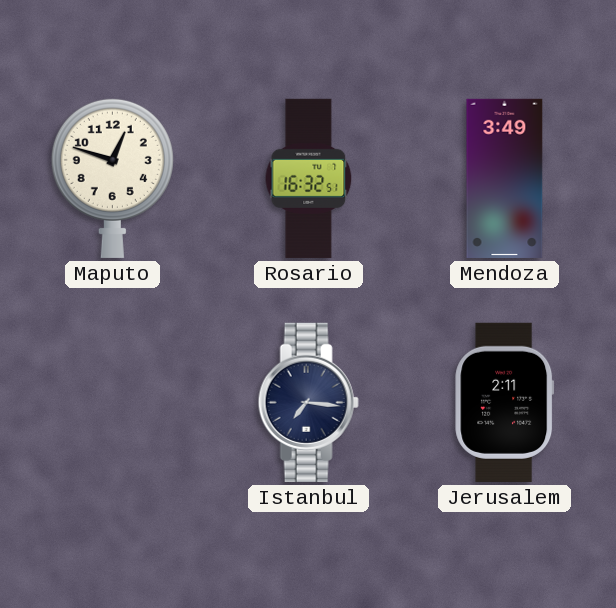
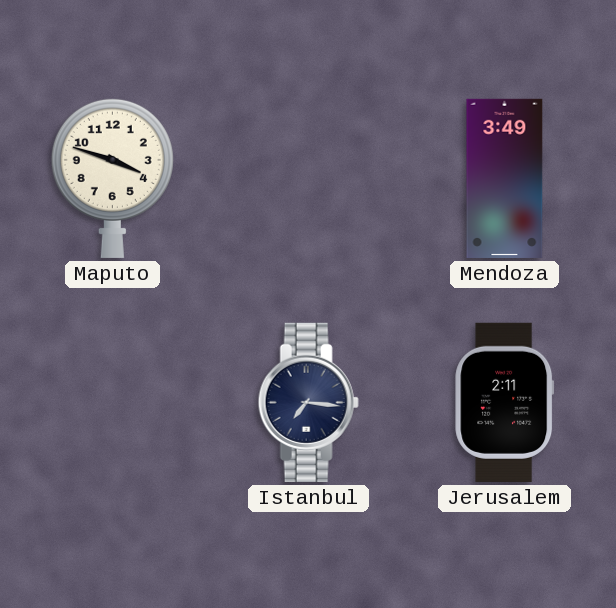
Maputo: 12:48 -> 3:48 (112, 178)
Rosario: 16:32 -> none (309, 178)
